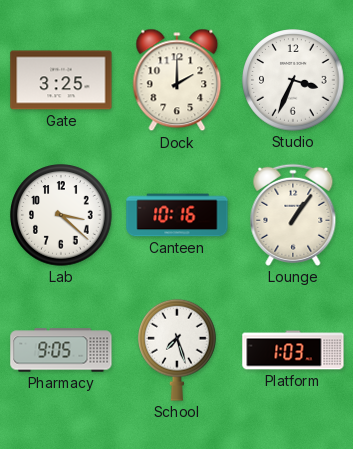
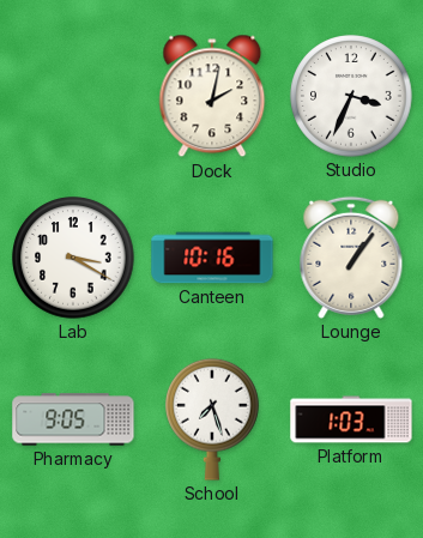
Gate: 3:25 -> none (61, 80)
Dock: 2:00 -> 2:02 (212, 96)
Lab: 3:22 -> 3:20 (73, 258)
